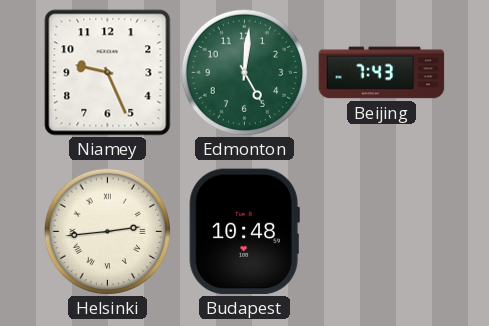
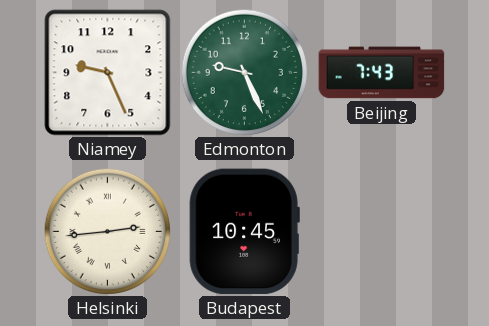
Edmonton: 5:01 -> 9:26 (244, 72)
Budapest: 10:48 -> 10:45 (244, 232)
